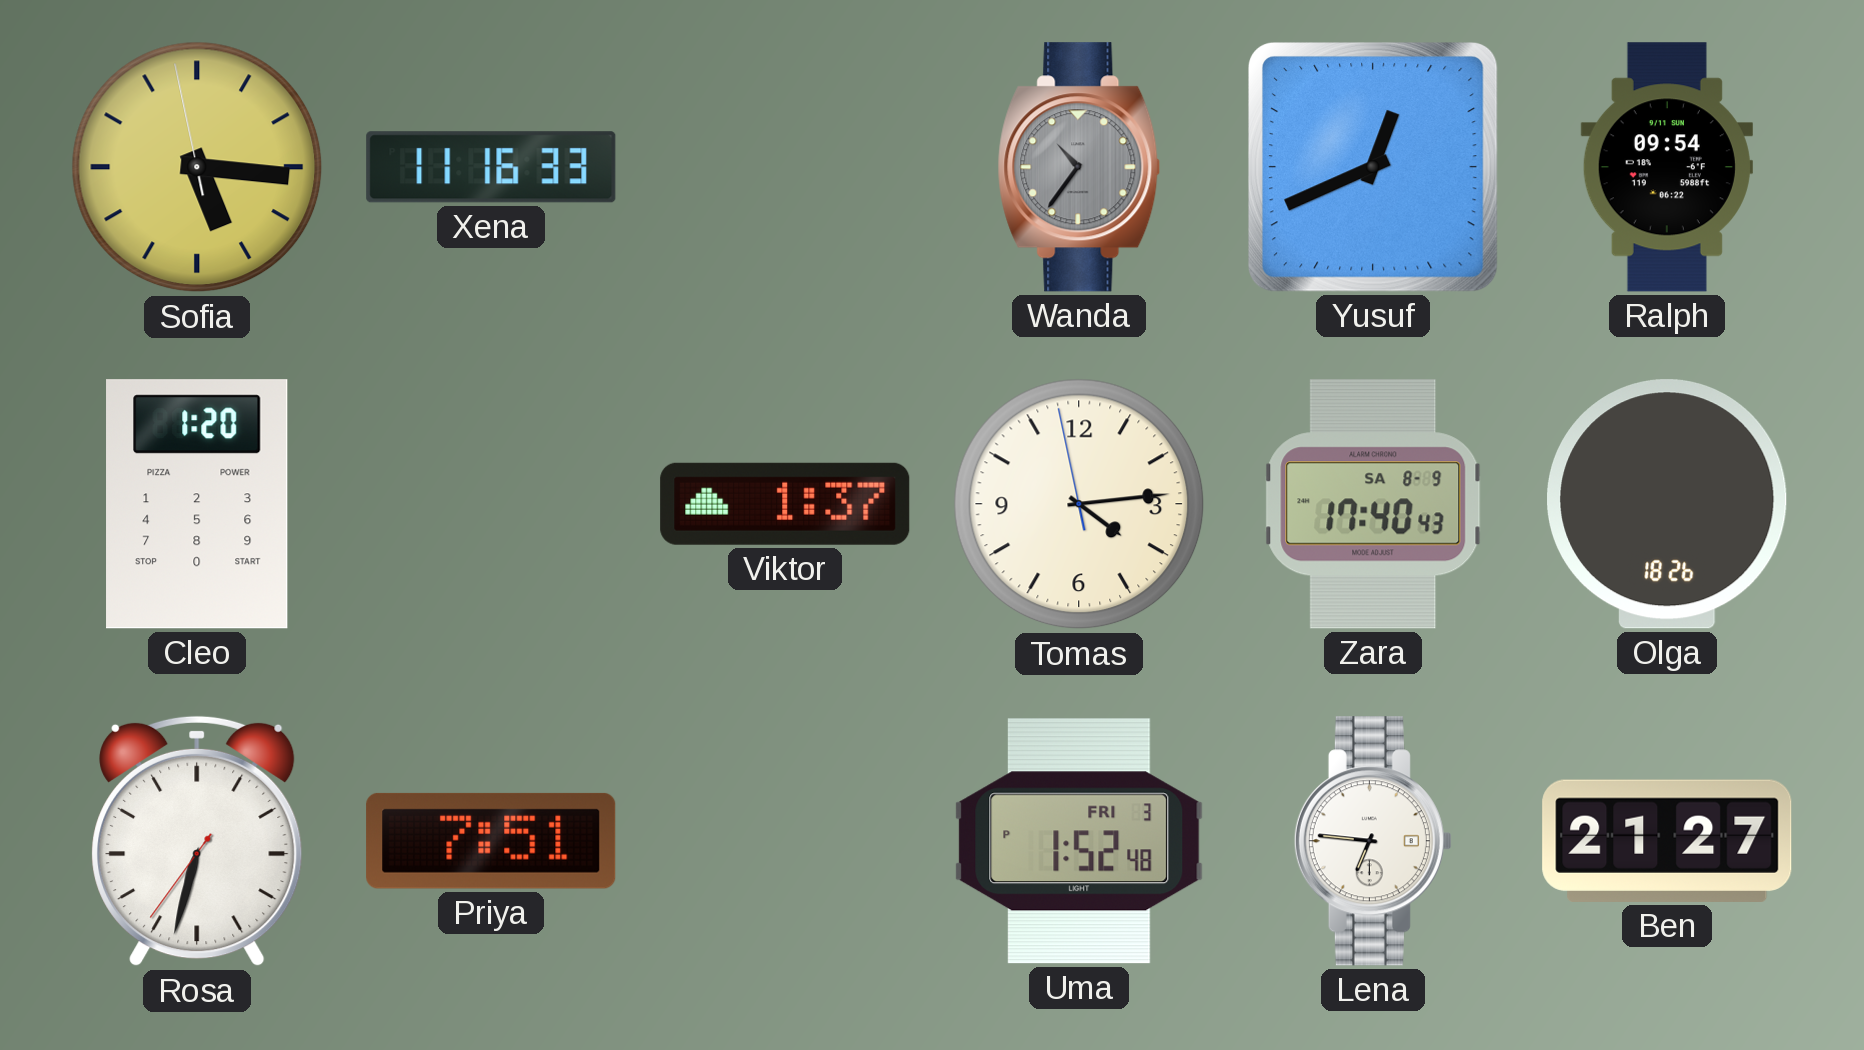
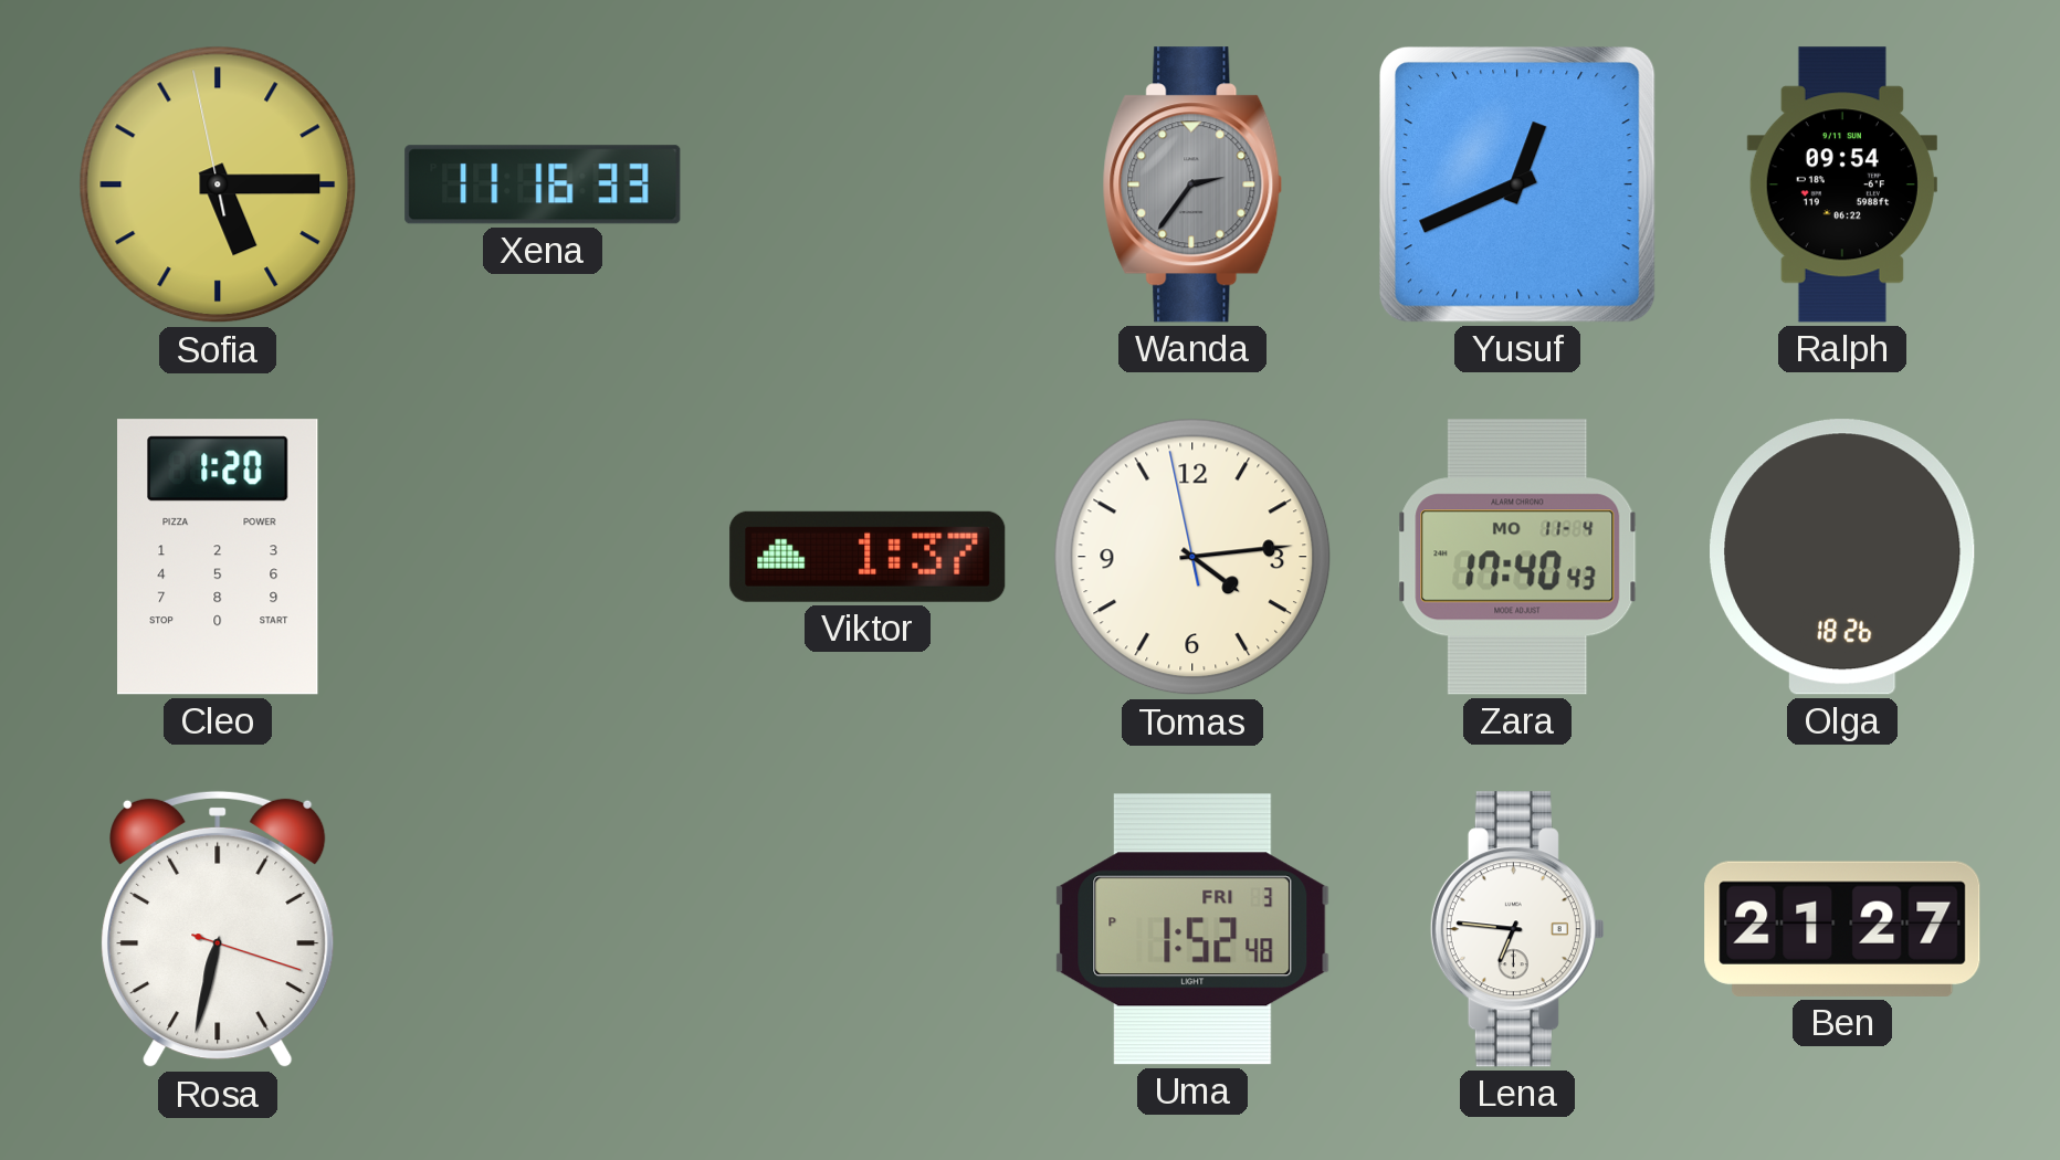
Sofia: 5:15 -> 5:14 (218, 184)
Wanda: 10:36 -> 2:36 (1192, 184)
Zara date: SA 8-9 -> MO 11-4 (1517, 557)
Rosa: 6:32:36 -> 6:32:18 (218, 929)
Priya: 7:51 -> none (491, 841)
